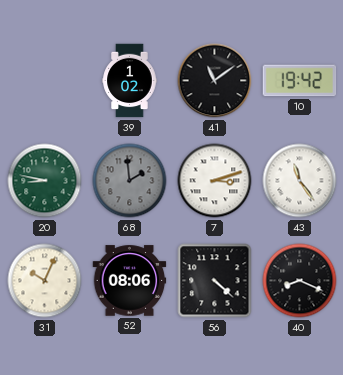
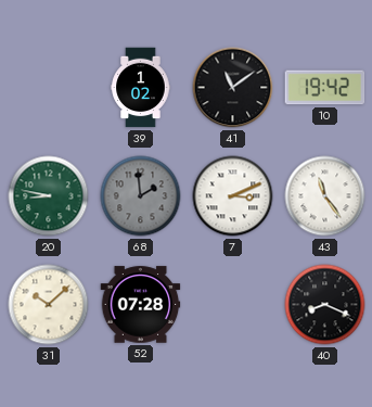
7: 3:12 -> 3:11 (233, 196)
31: 10:04 -> 10:08 (49, 305)
52: 08:06 -> 07:28 (141, 305)
56: 4:22 -> none (215, 281)
